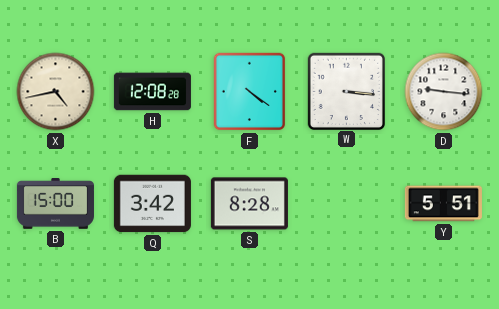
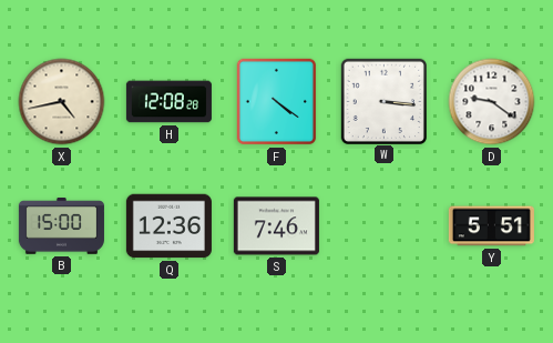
D: 9:16 -> 9:21 (492, 102)
Q: 3:42 -> 12:36 (168, 226)
S: 8:28 -> 7:46 (276, 226)
